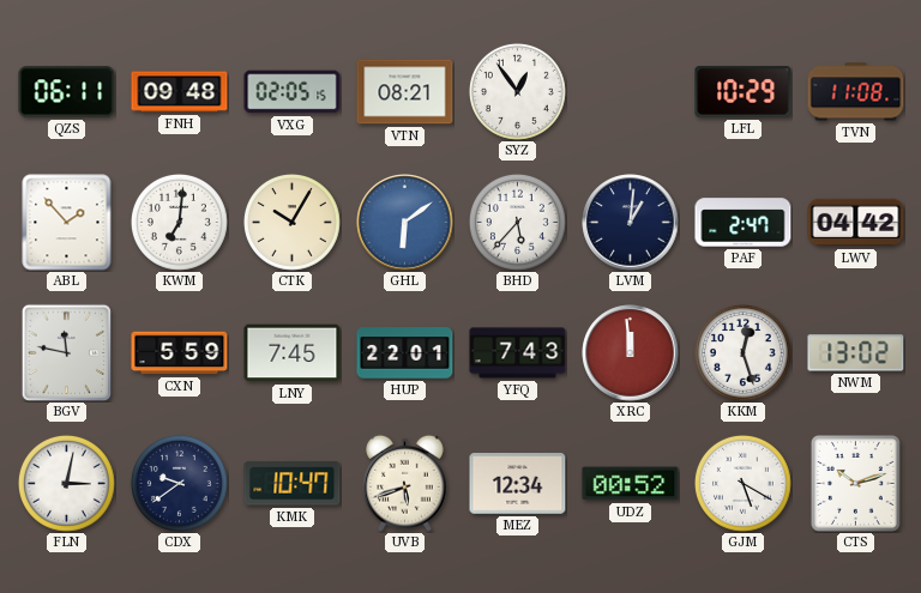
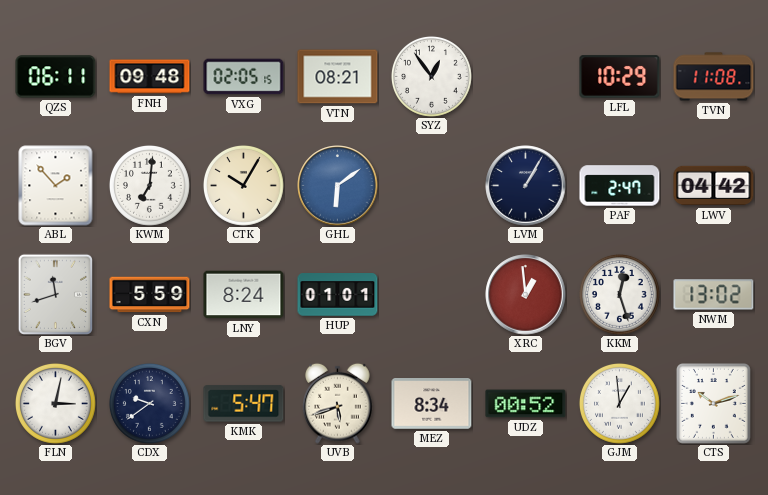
BHD: 5:37 -> none (518, 223)
LVM: 1:01 -> 1:05 (526, 186)
BGV: 11:47 -> 11:42 (55, 294)
LNY: 7:45 -> 8:24 (244, 295)
HUP: 22:01 -> 01:01 (338, 295)
YFQ: 7:43 -> none (518, 353)
XRC: 11:59 -> 12:59 (526, 295)
KMK: 10:47 -> 5:47 (244, 404)
MEZ: 12:34 -> 8:34 (432, 404)
GJM: 5:20 -> 12:59 (620, 404)
